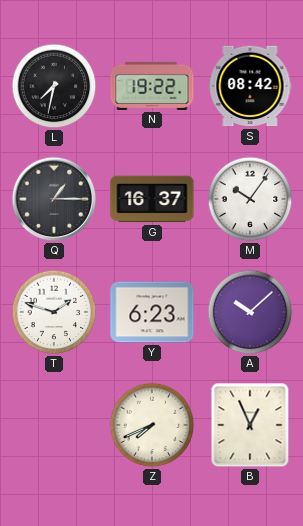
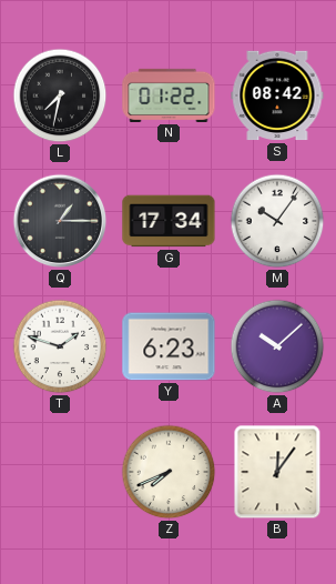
N: 19:22 -> 01:22 (169, 95)
G: 16:37 -> 17:34 (169, 221)
B: 12:56 -> 12:06 (277, 472)
